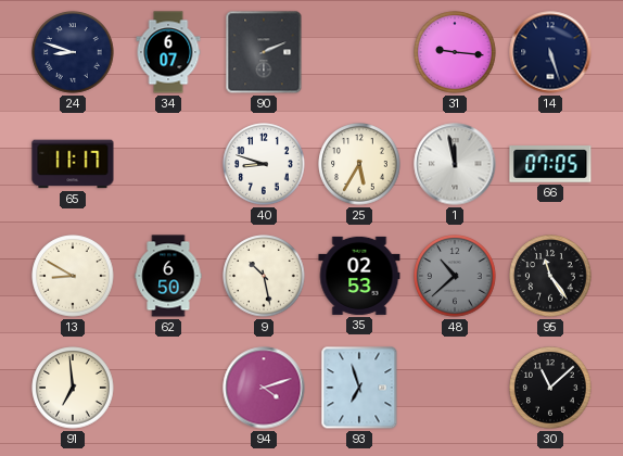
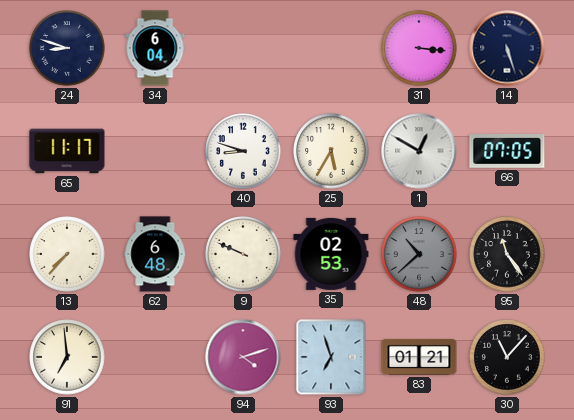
34: 6:07 -> 6:04 (155, 48)
90: 2:11 -> none (264, 52)
31: 9:16 -> 3:16 (419, 48)
1: 11:58 -> 12:50 (419, 151)
13: 8:50 -> 7:37 (67, 254)
62: 6:50 -> 6:48 (155, 254)
9: 10:28 -> 9:49 (243, 254)
83: none -> 01:21 (419, 357)
30: 11:08 -> 11:07 (507, 357)
